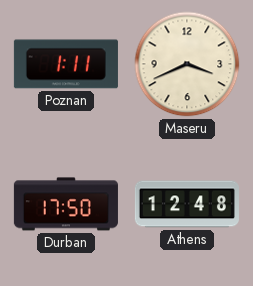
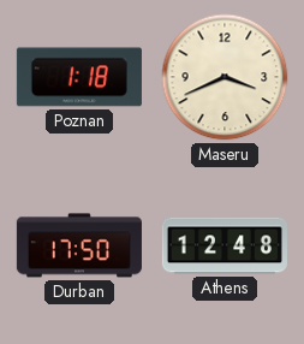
Poznan: 1:11 -> 1:18 (79, 77)
